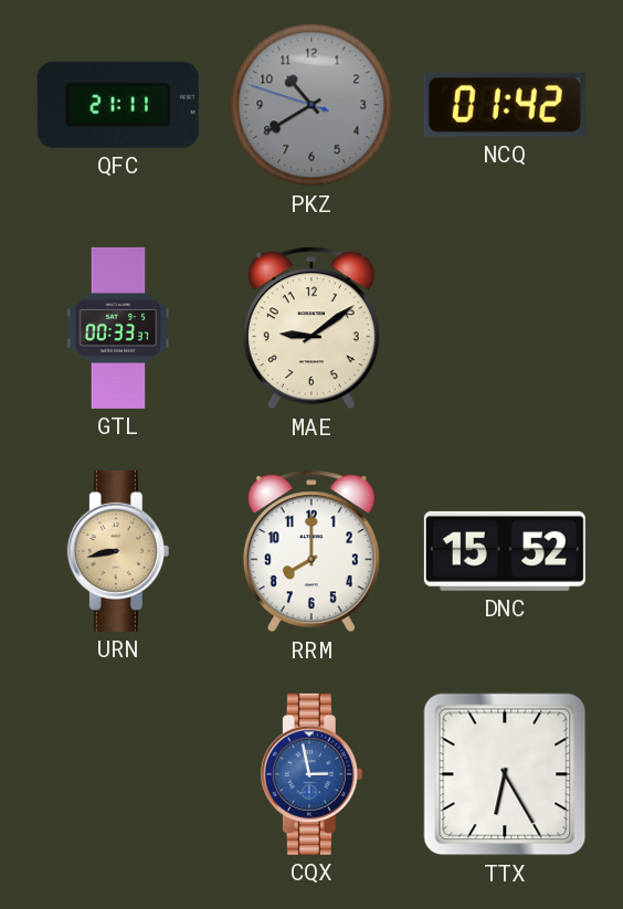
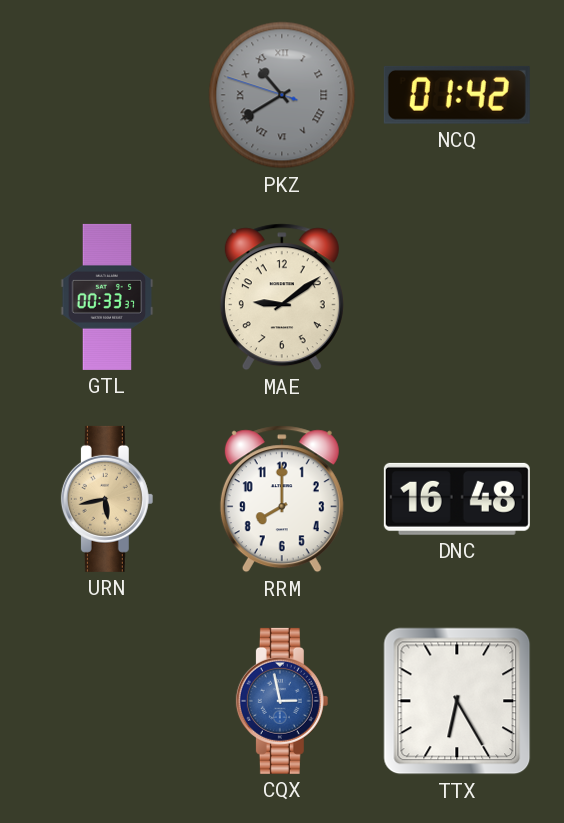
QFC: 21:11 -> none (118, 105)
PKZ numerals: Arabic -> Roman (282, 95)
URN: 8:43 -> 5:43 (107, 499)
DNC: 15:52 -> 16:48 (457, 499)
